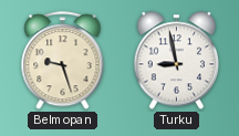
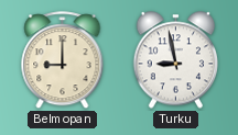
Belmopan: 9:27 -> 9:00 (63, 60)
